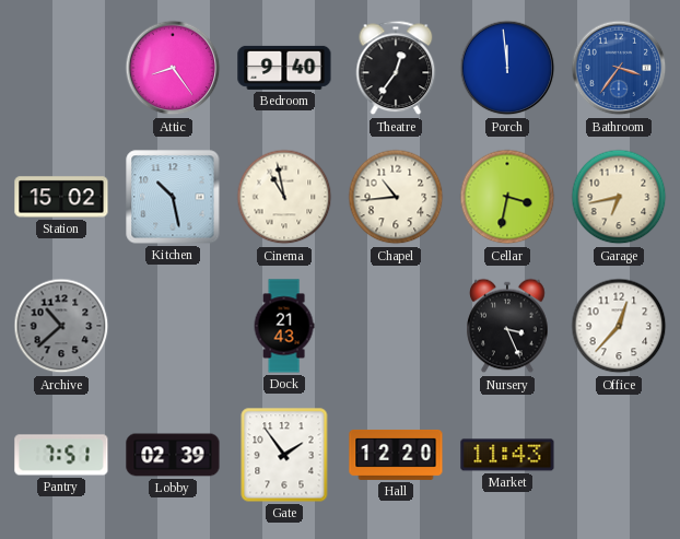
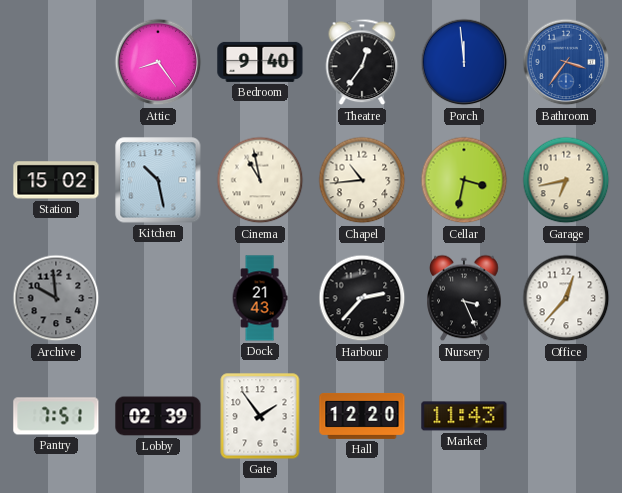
Archive: 10:38 -> 9:59 (56, 298)
Harbour: none -> 2:37 (362, 298)
